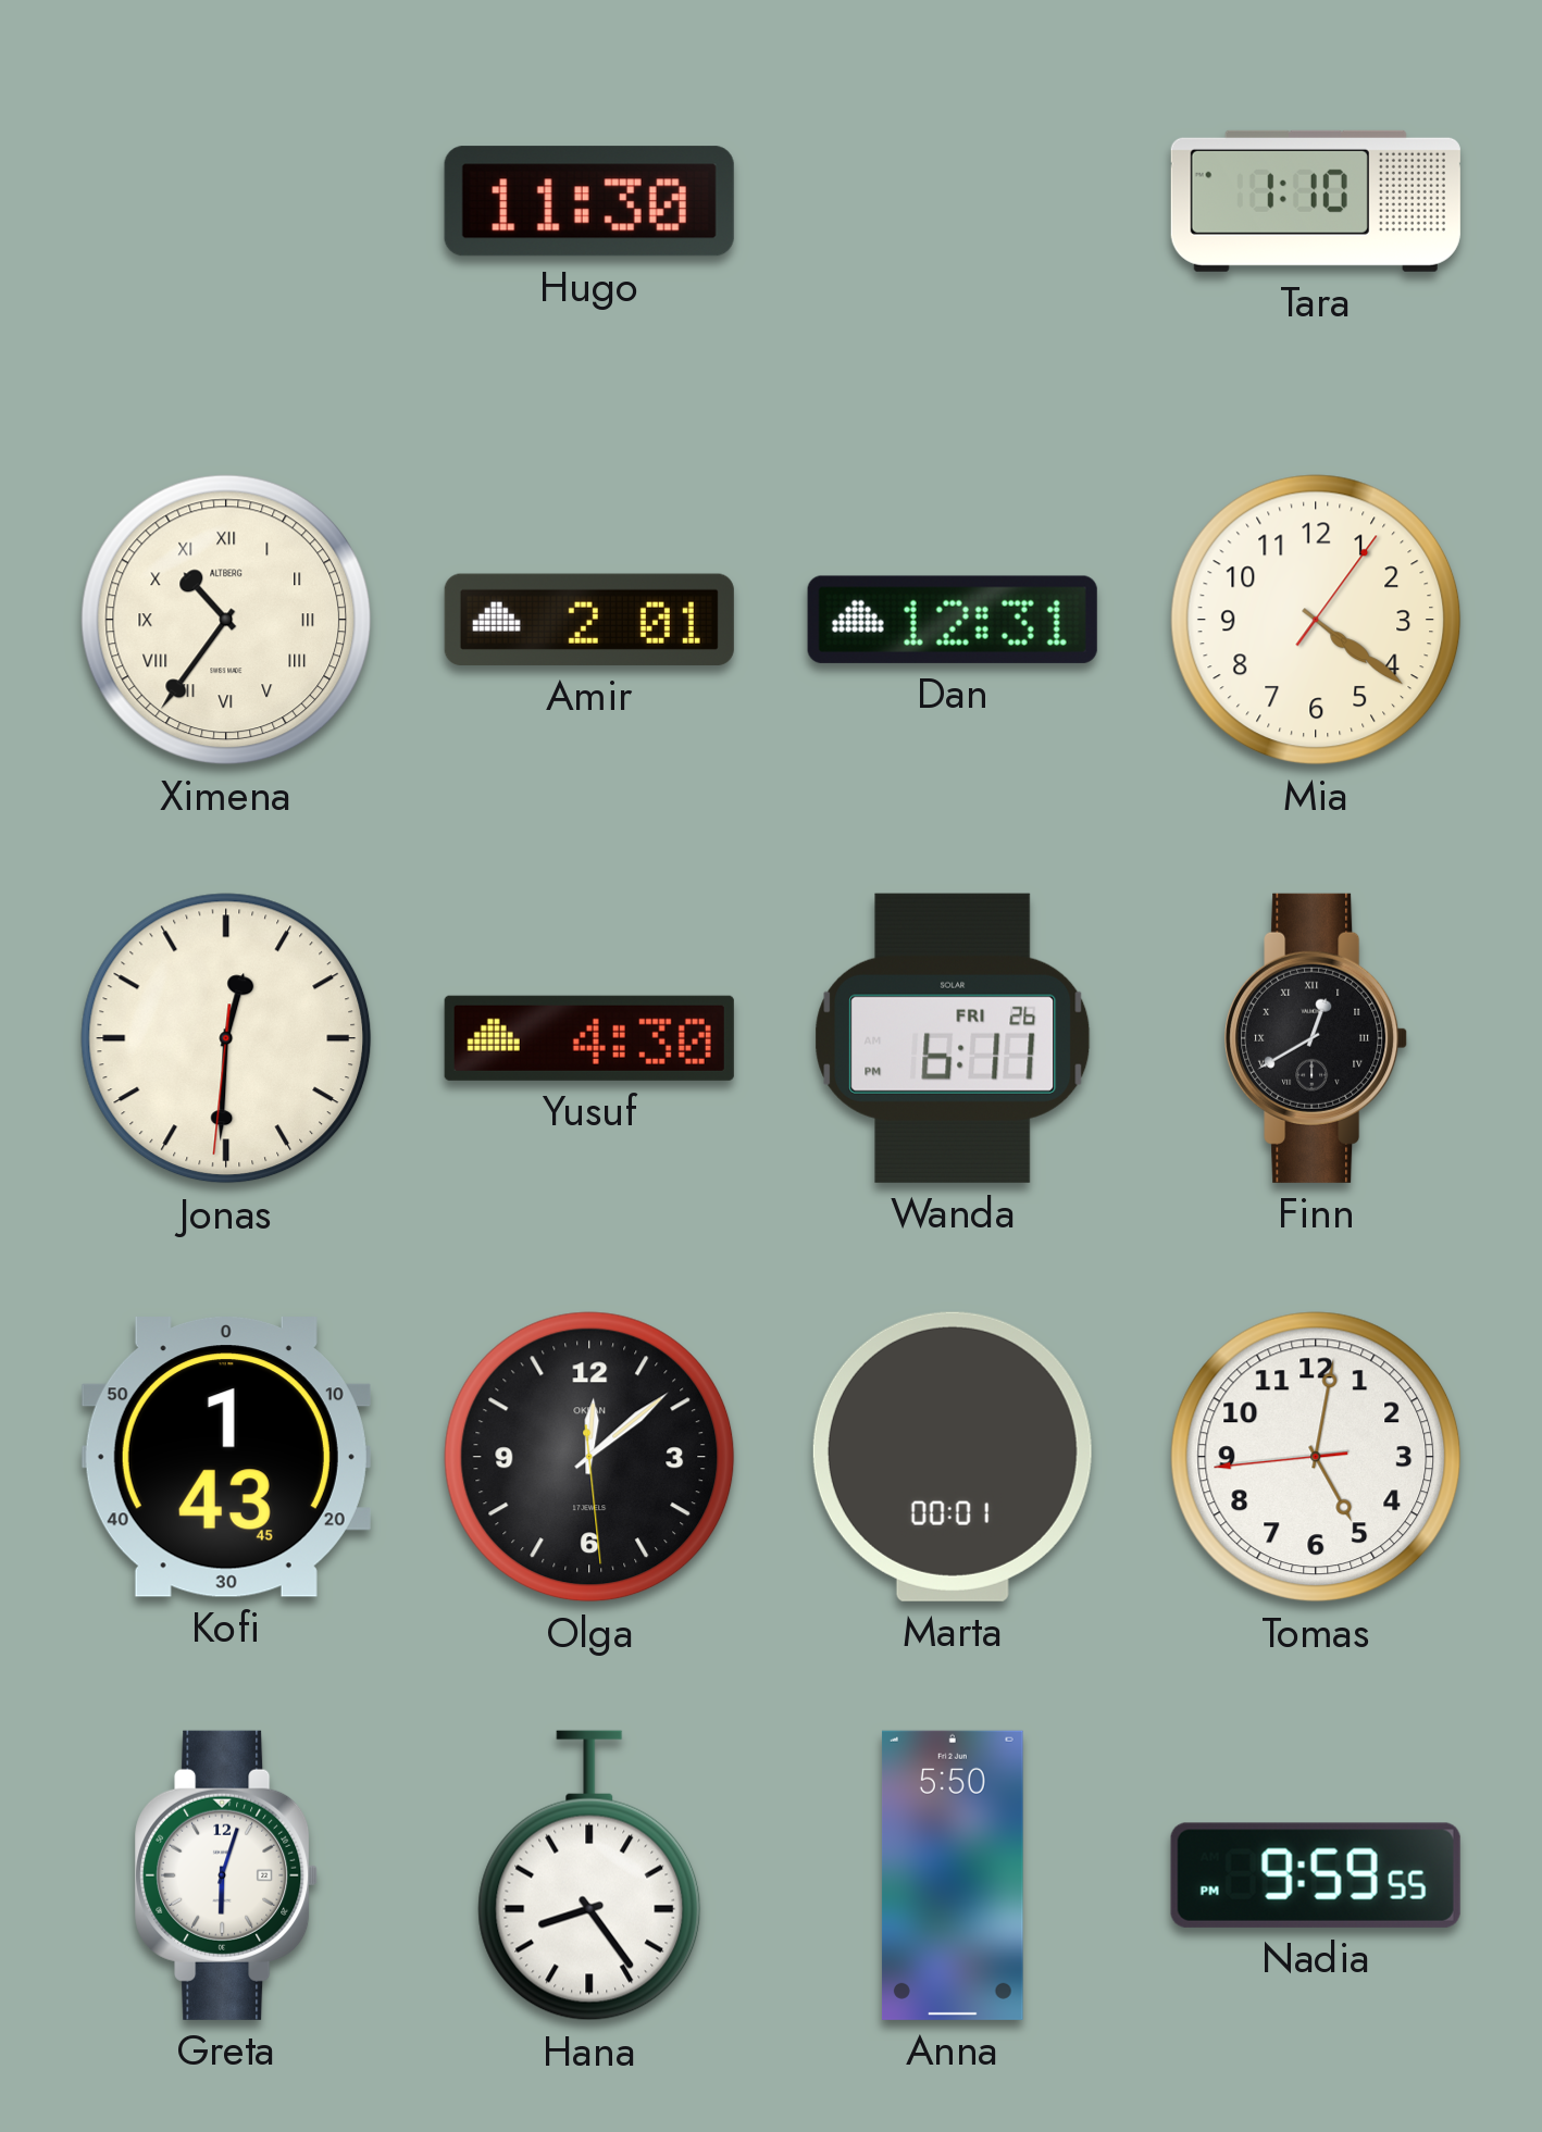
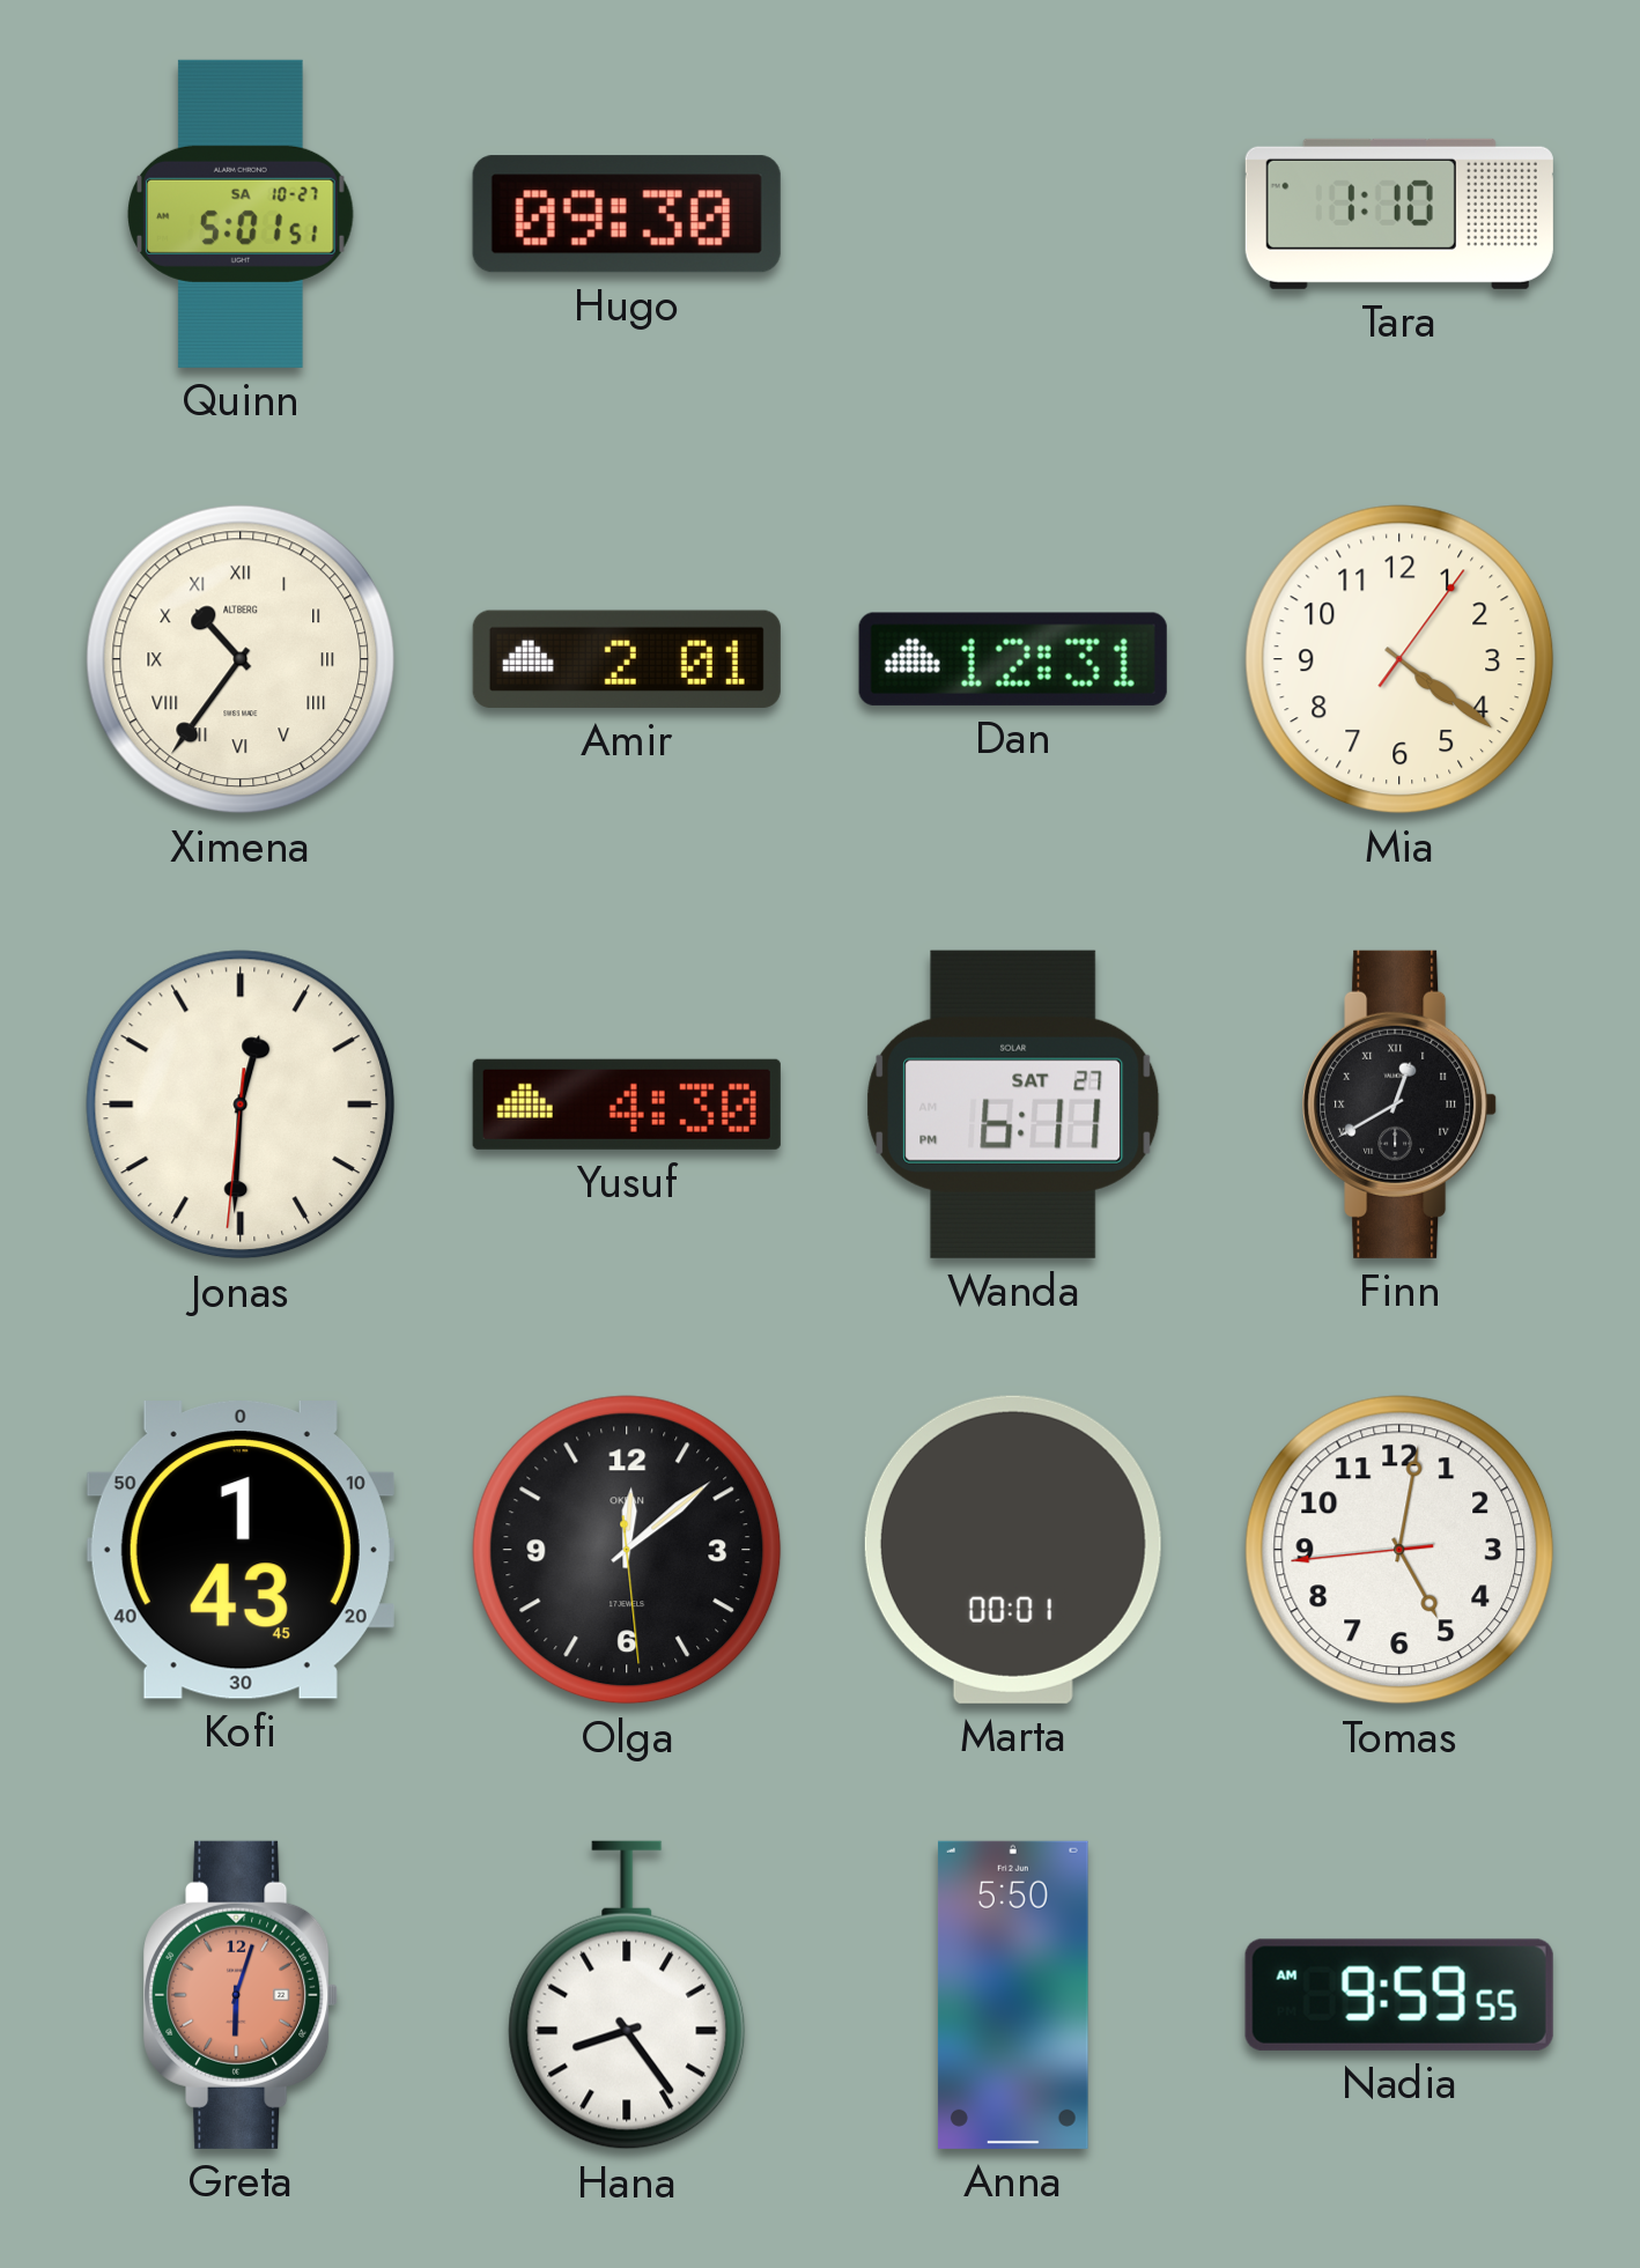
Quinn: none -> 5:01 (242, 214)
Hugo: 11:30 -> 09:30 (627, 214)
Wanda date: FRI 26 -> SAT 27 (1013, 1105)
Greta dial: white -> salmon (241, 1995)
Nadia: 9:59:55 PM -> 9:59:55 AM (1399, 1995)
